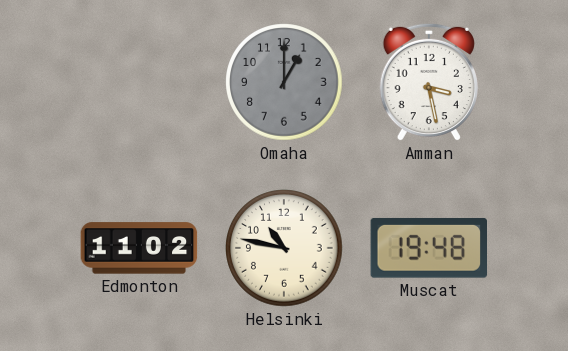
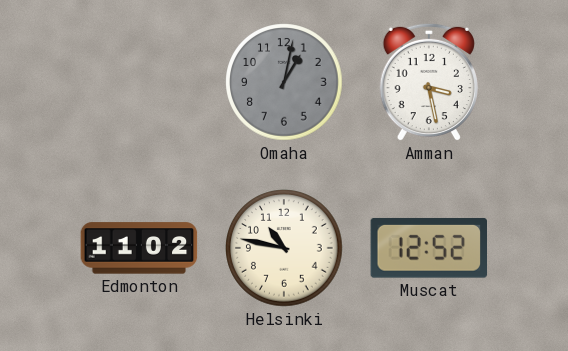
Omaha: 1:00 -> 1:02 (284, 82)
Muscat: 19:48 -> 12:52 (429, 248)
